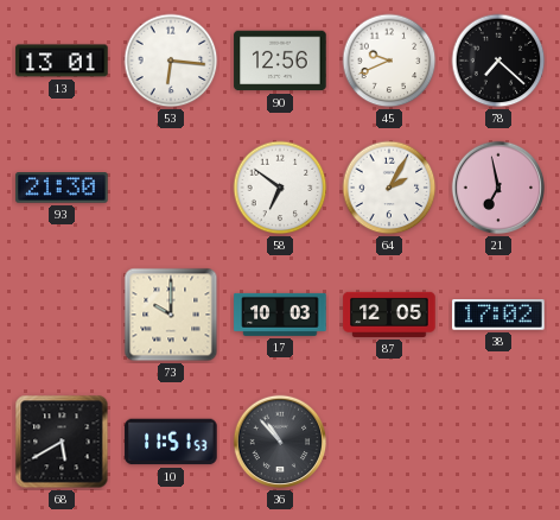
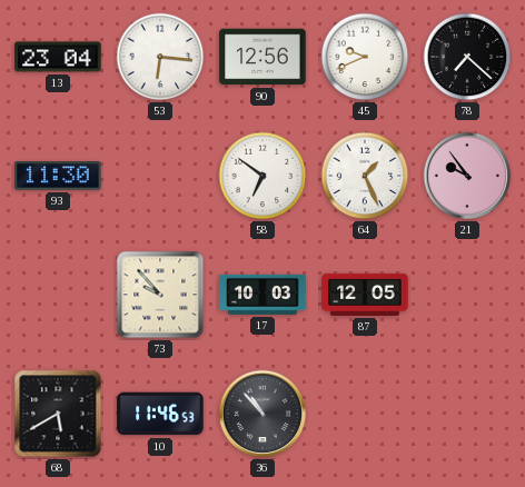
13: 13:01 -> 23:04 (58, 57)
93: 21:30 -> 11:30 (58, 176)
64: 2:05 -> 1:26 (365, 176)
21: 6:58 -> 9:54 (467, 176)
73: 10:00 -> 9:53 (160, 295)
38: 17:02 -> none (498, 315)
10: 11:51 -> 11:46 (160, 414)
